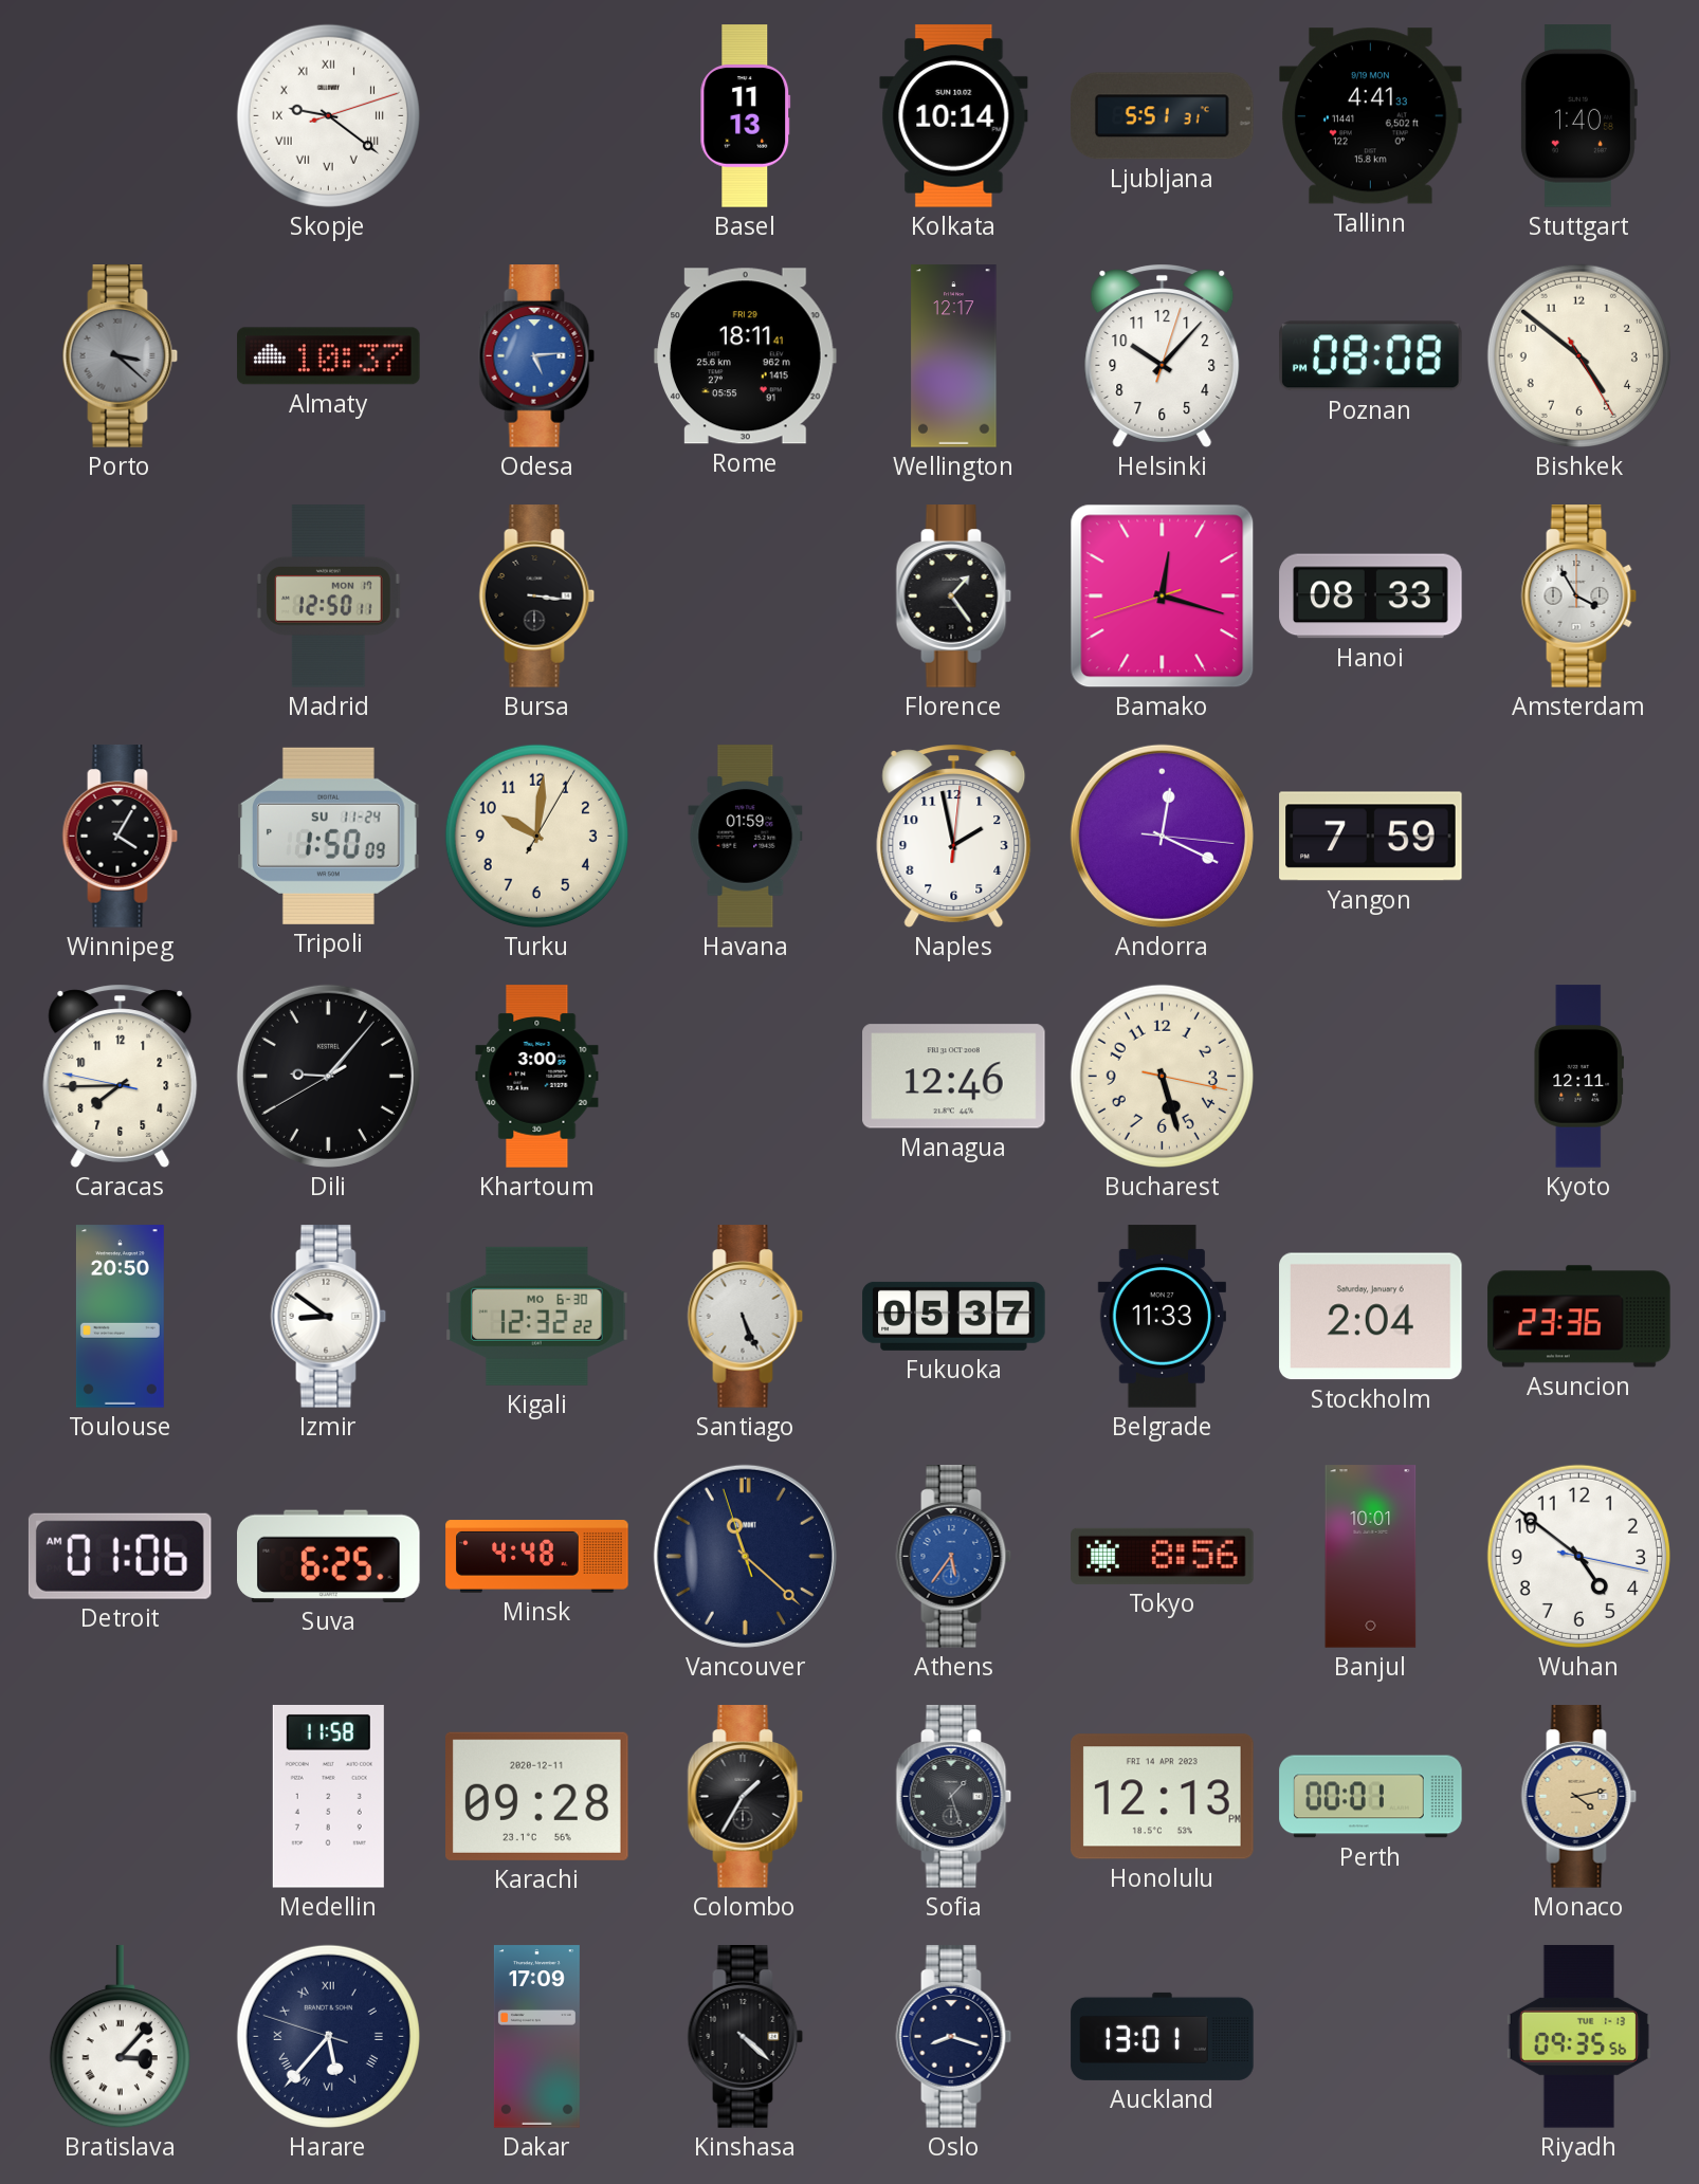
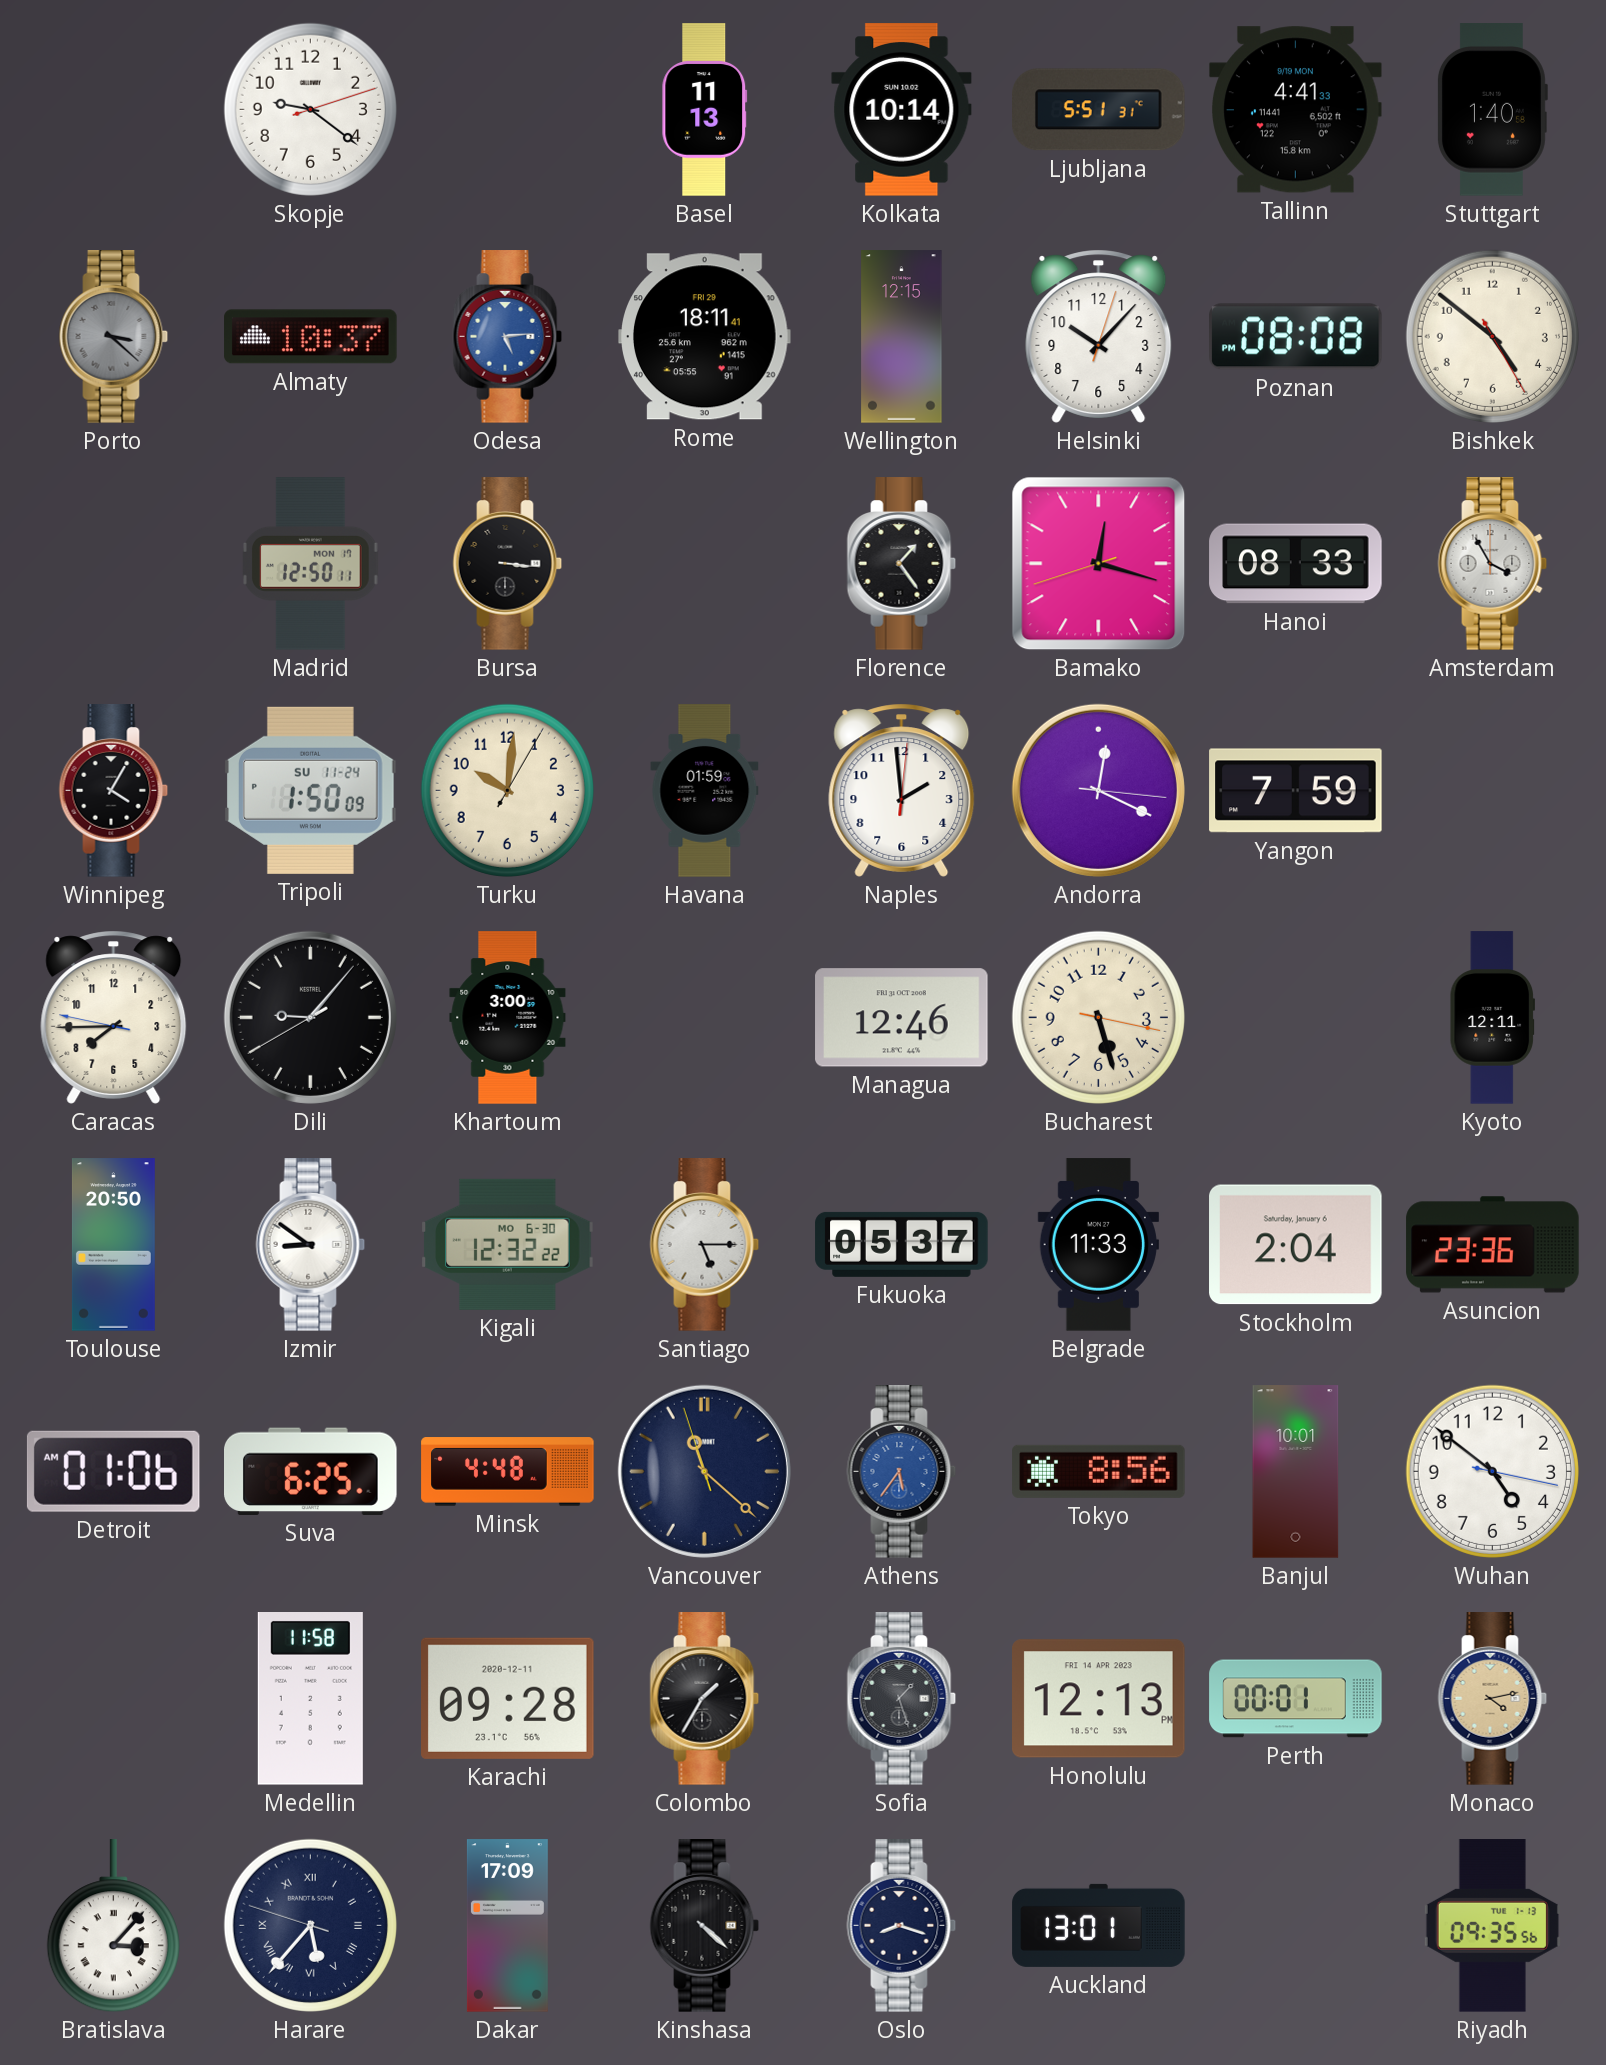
Skopje numerals: Roman -> Arabic (310, 109)
Wellington: 12:17 -> 12:15 (902, 337)
Naples: 1:58 -> 1:59 (902, 790)
Santiago: 5:26 -> 5:15 (705, 1245)
